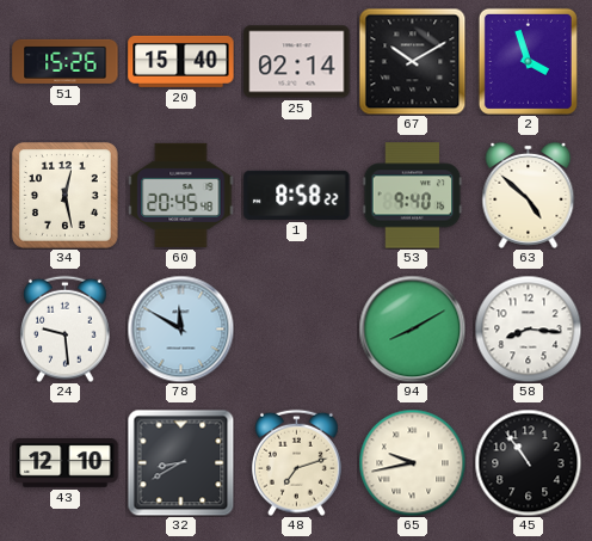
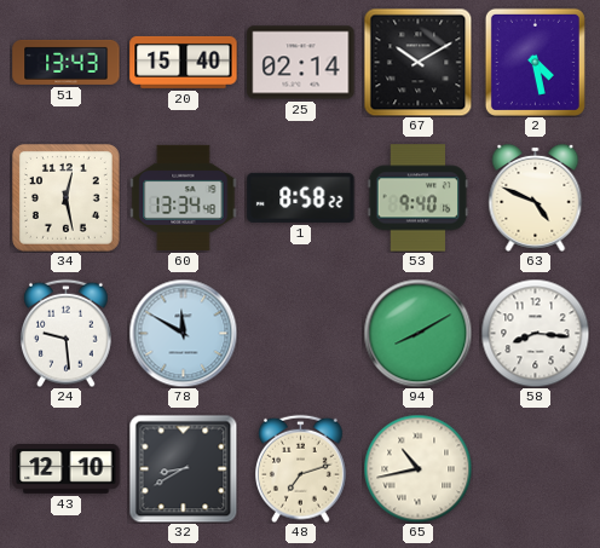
51: 15:26 -> 13:43 (67, 62)
2: 3:57 -> 4:28 (535, 62)
60: 20:45 -> 13:34 (184, 197)
63: 4:52 -> 4:49 (536, 197)
65: 9:43 -> 10:43 (417, 468)
45: 10:54 -> none (528, 462)
